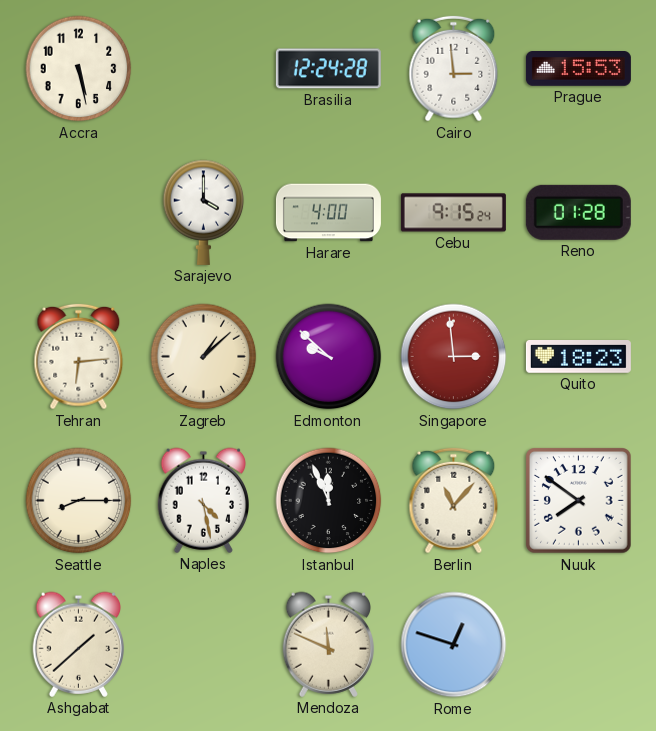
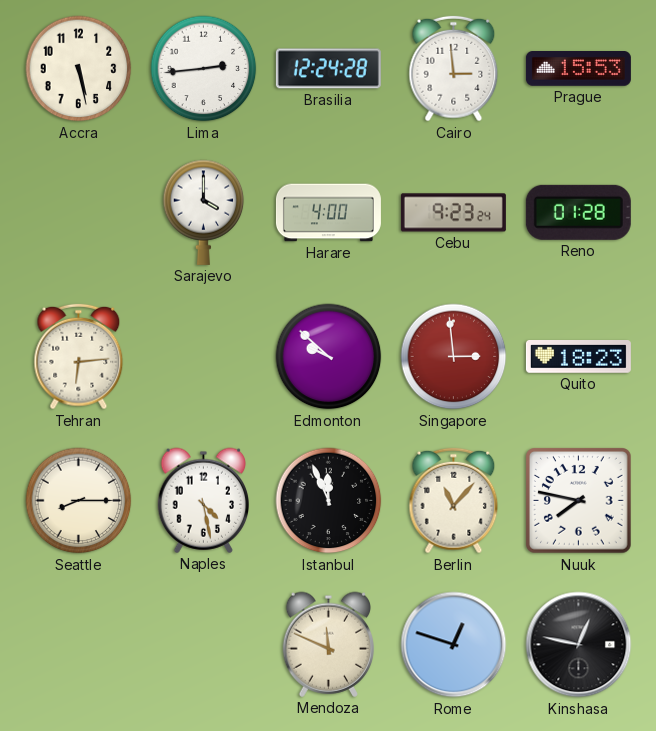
Lima: none -> 2:44 (204, 69)
Cebu: 9:15 -> 9:23 (453, 213)
Zagreb: 1:08 -> none (204, 357)
Nuuk: 7:51 -> 7:47 (579, 501)
Ashgabat: 1:38 -> none (78, 644)
Kinshasa: none -> 12:47 (579, 645)
